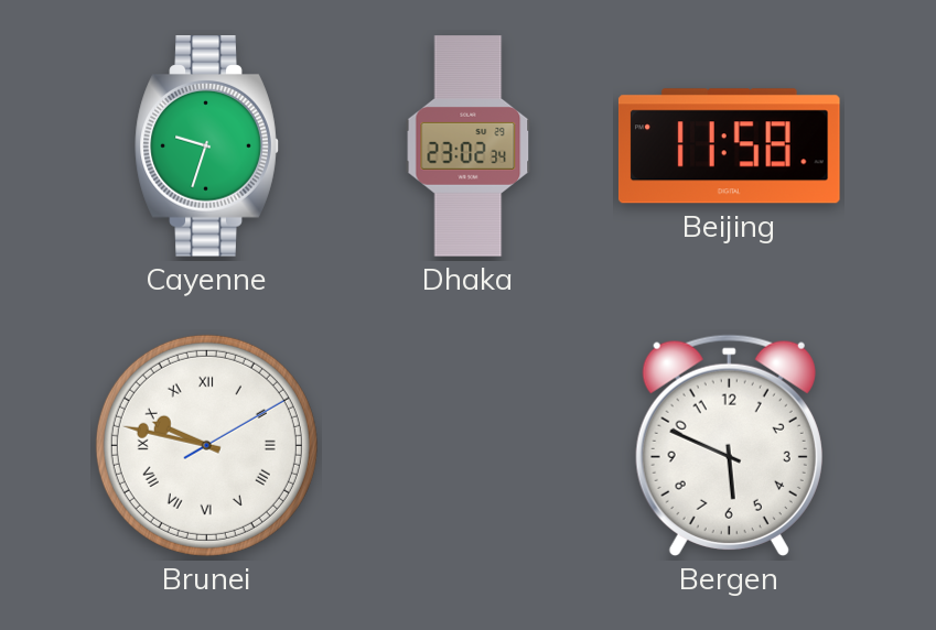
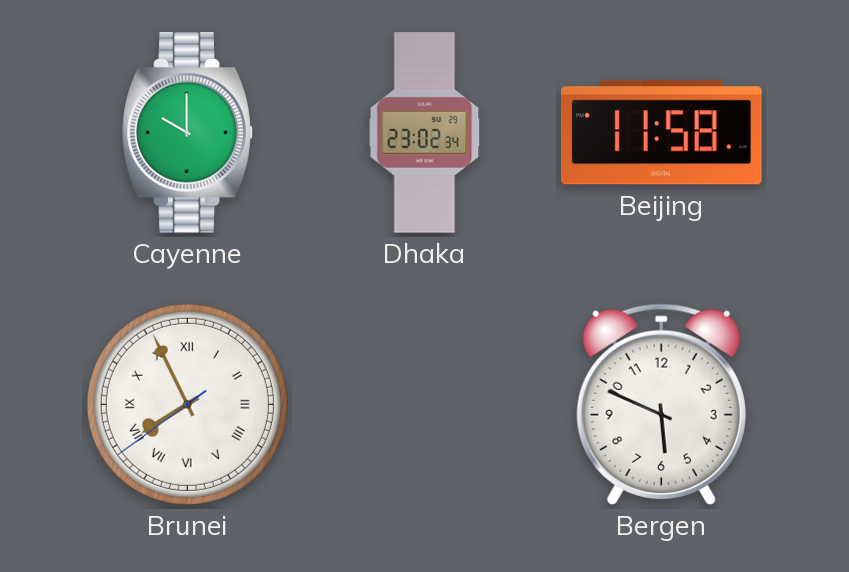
Cayenne: 9:33 -> 10:00 (188, 133)
Brunei: 9:47 -> 7:55 (187, 404)
